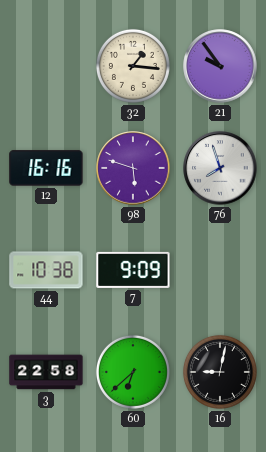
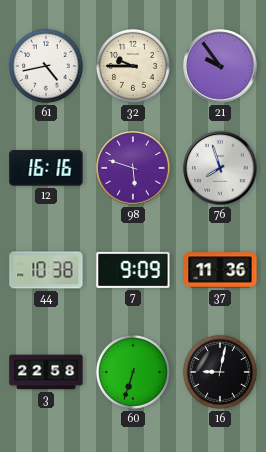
61: none -> 4:43 (46, 66)
32: 1:16 -> 9:45 (133, 66)
37: none -> 11:36 (220, 270)
60: 6:38 -> 6:33 (133, 372)
